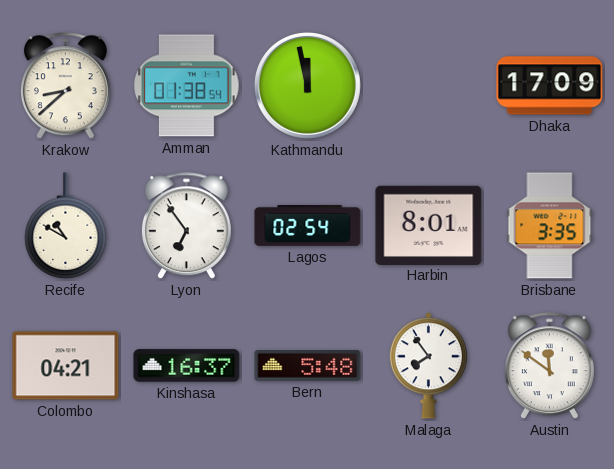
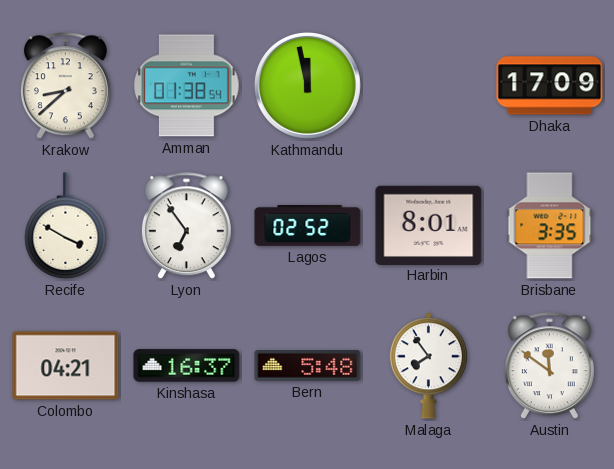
Recife: 10:50 -> 3:50 (66, 226)
Lagos: 02:54 -> 02:52 (308, 225)
